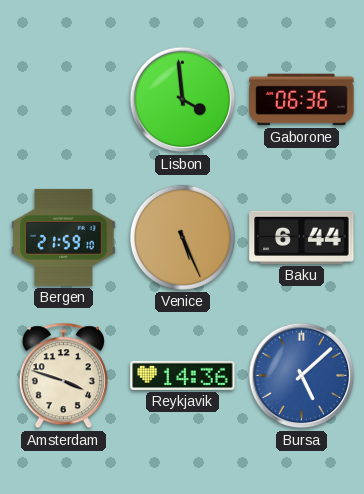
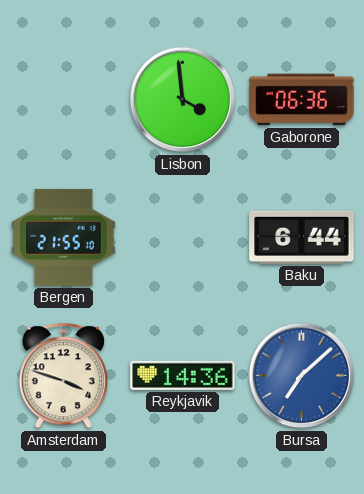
Bergen: 21:59 -> 21:55 (64, 237)
Venice: 5:26 -> none (182, 237)
Bursa: 5:08 -> 7:08 (302, 376)
